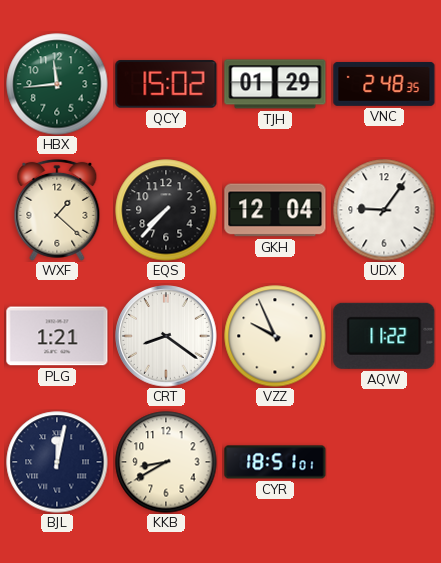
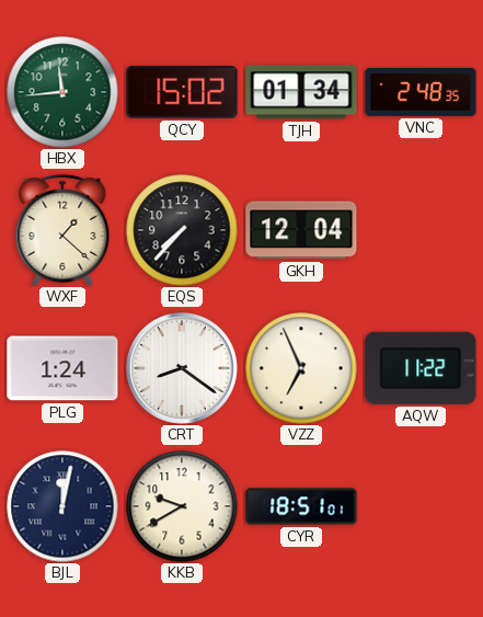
TJH: 01:29 -> 01:34 (301, 92)
UDX: 9:06 -> none (384, 210)
PLG: 1:21 -> 1:24 (62, 368)
VZZ: 9:56 -> 6:56 (301, 368)
KKB: 8:40 -> 9:40 (182, 506)
